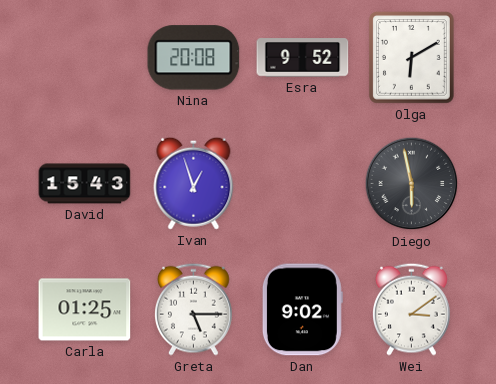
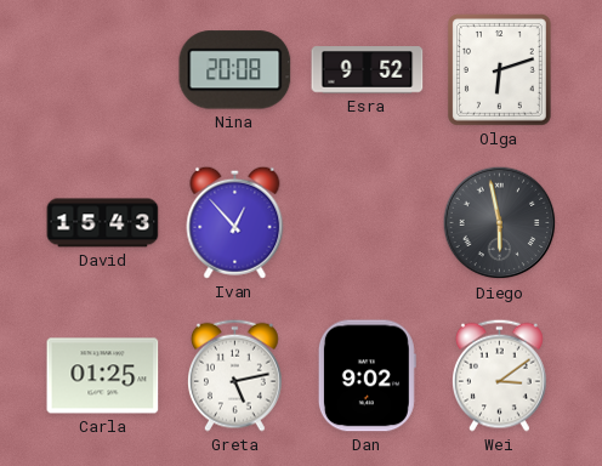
Olga: 6:10 -> 6:12 (499, 70)
Ivan: 12:57 -> 12:53 (235, 222)
Greta: 5:15 -> 5:13 (235, 375)
